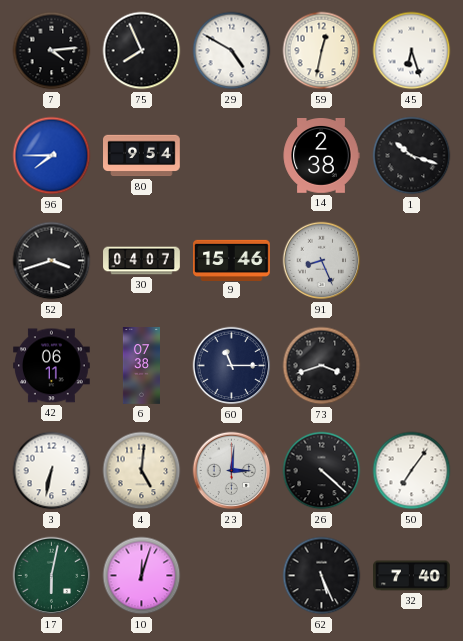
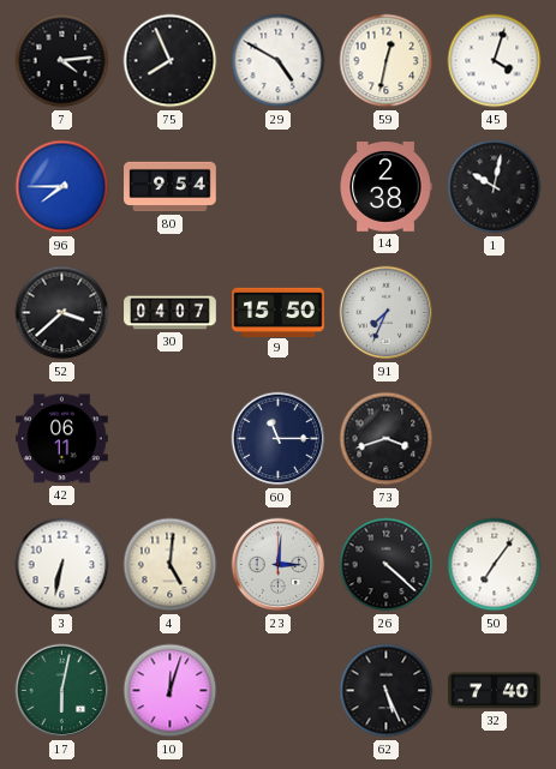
45: 6:27 -> 4:03 (495, 61)
1: 10:18 -> 10:02 (495, 187)
52: 3:42 -> 3:38 (62, 313)
9: 15:46 -> 15:50 (279, 312)
91: 8:26 -> 7:34 (387, 313)
6: 07:38 -> none (141, 366)
